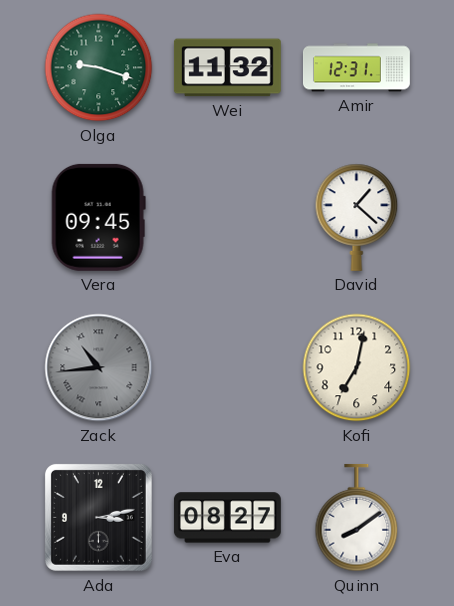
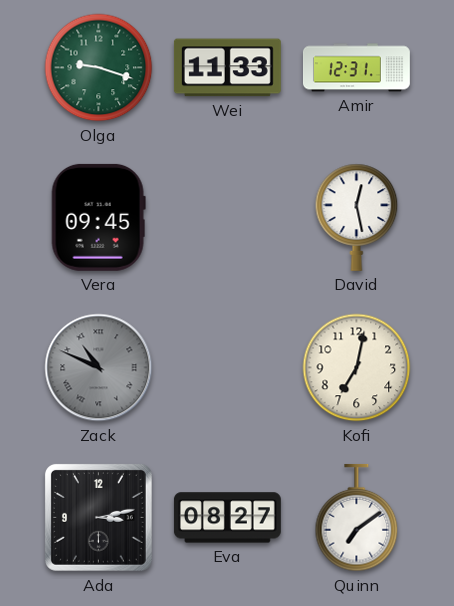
Wei: 11:32 -> 11:33 (227, 68)
David: 1:22 -> 12:28 (357, 217)
Zack: 10:44 -> 10:49 (99, 368)
Quinn: 8:09 -> 7:09 (357, 518)
